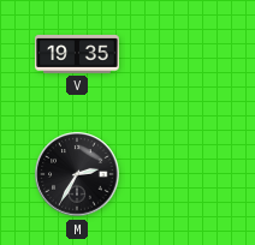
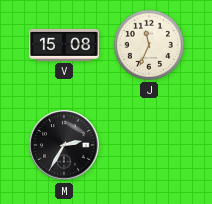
V: 19:35 -> 15:08 (64, 46)
J: none -> 11:34 (149, 45)
